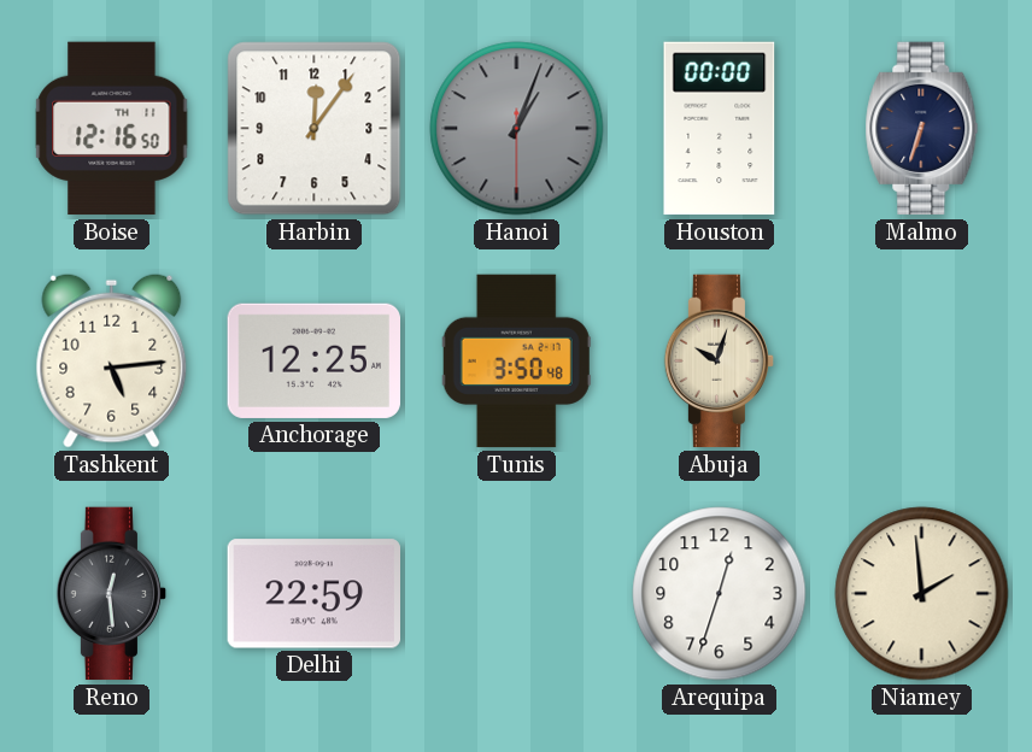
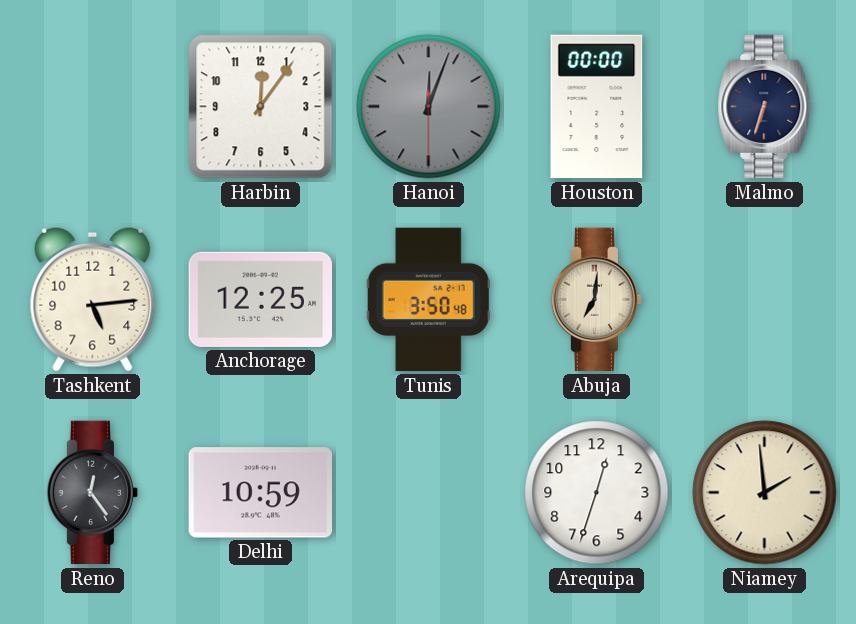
Boise: 12:16 -> none (112, 129)
Hanoi: 1:03 -> 12:03 (429, 107)
Abuja: 10:03 -> 7:01 (597, 300)
Reno: 12:29 -> 12:24 (93, 493)
Delhi: 22:59 -> 10:59 (260, 493)
